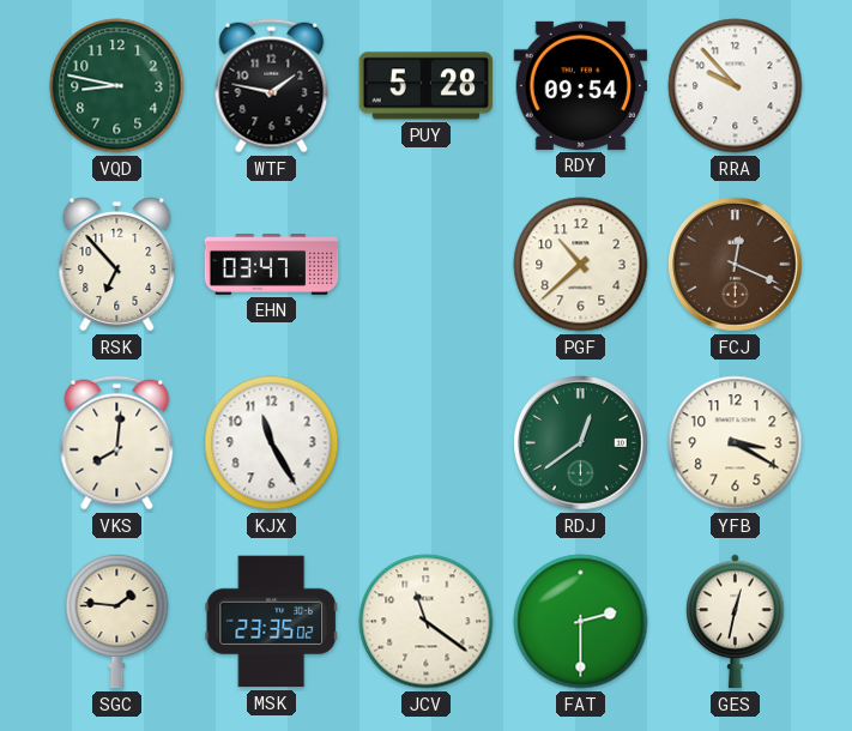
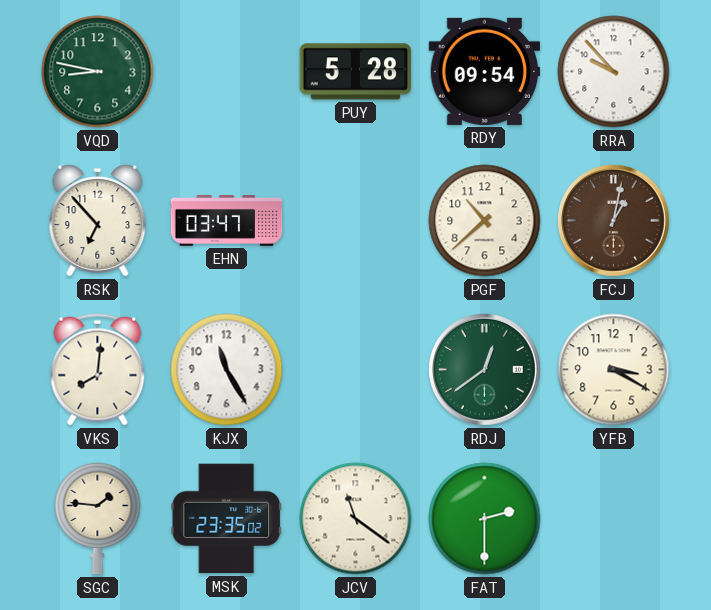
WTF: 1:47 -> none (272, 86)
FCJ: 12:19 -> 1:02 (614, 221)
GES: 12:32 -> none (736, 622)
